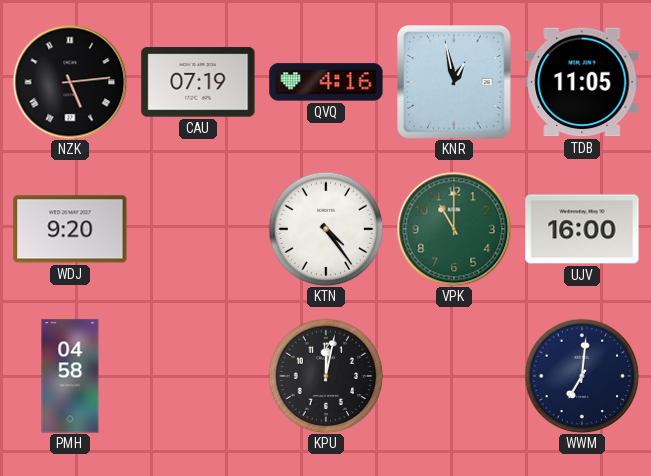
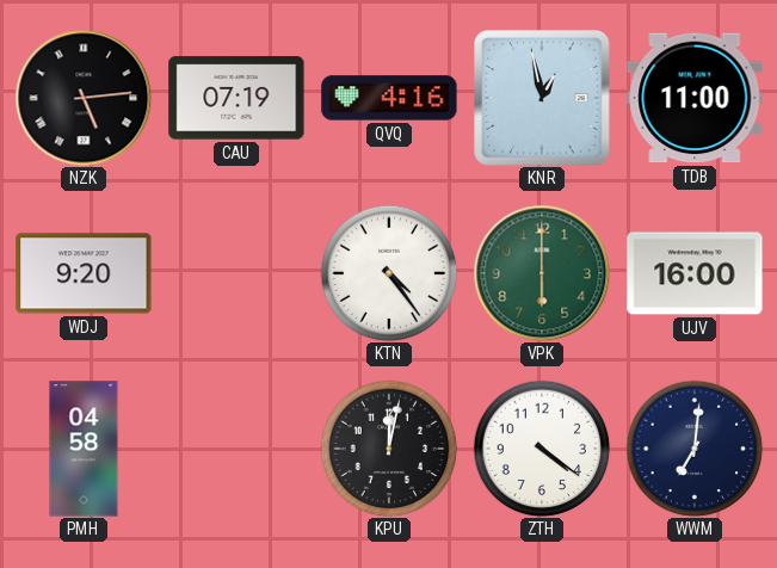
TDB: 11:05 -> 11:00 (695, 98)
VPK: 11:00 -> 6:00 (542, 273)
ZTH: none -> 4:21 (542, 449)
